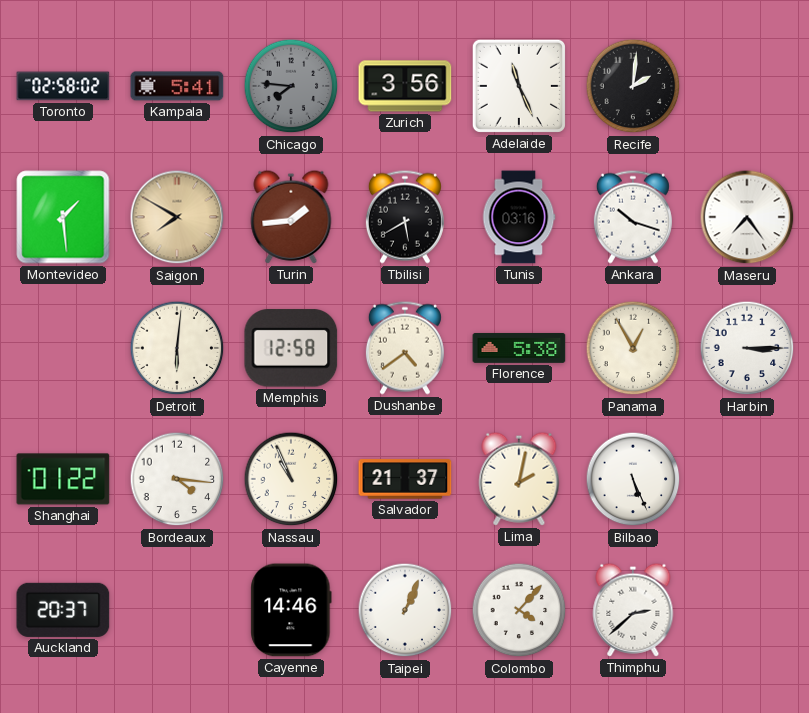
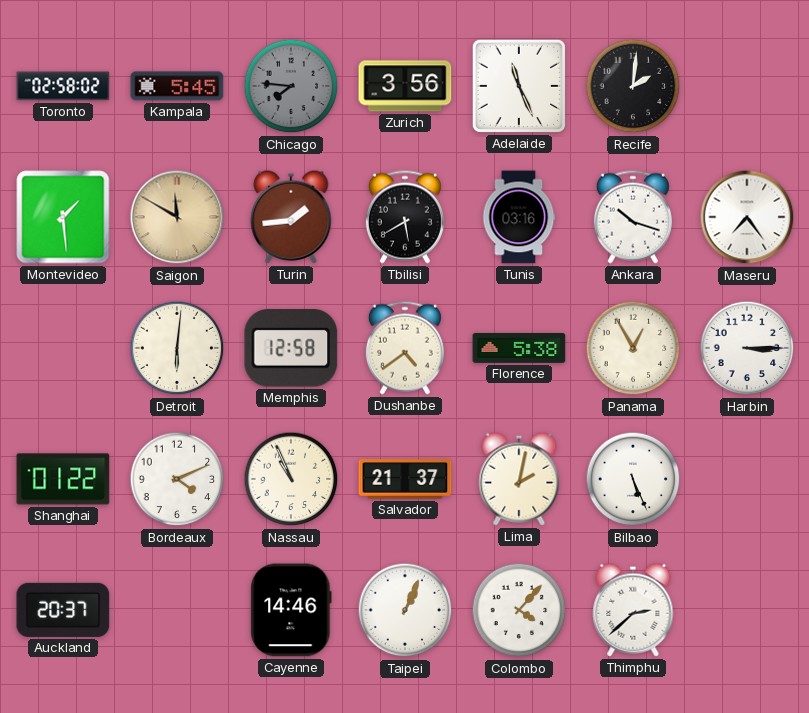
Kampala: 5:41 -> 5:45 (177, 86)
Saigon: 7:50 -> 11:50 (177, 217)
Bordeaux: 4:16 -> 4:11 (177, 479)
